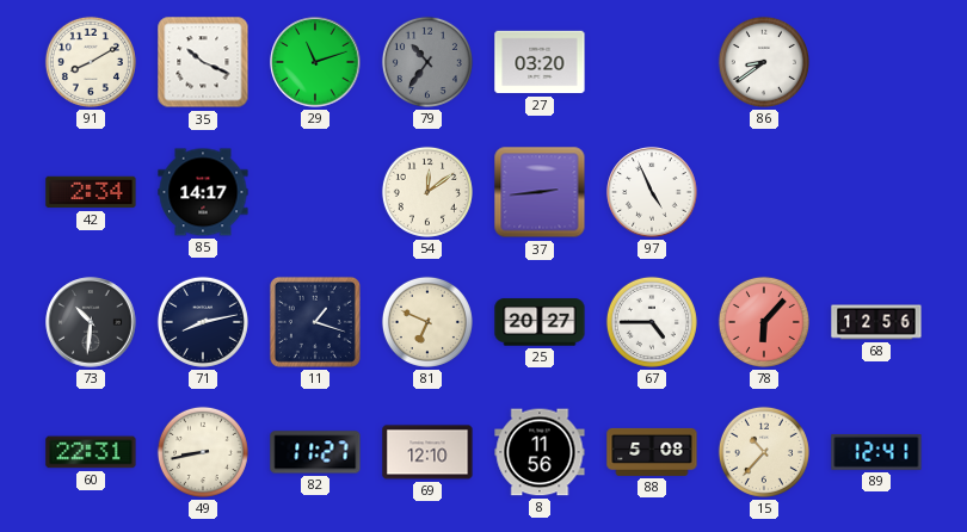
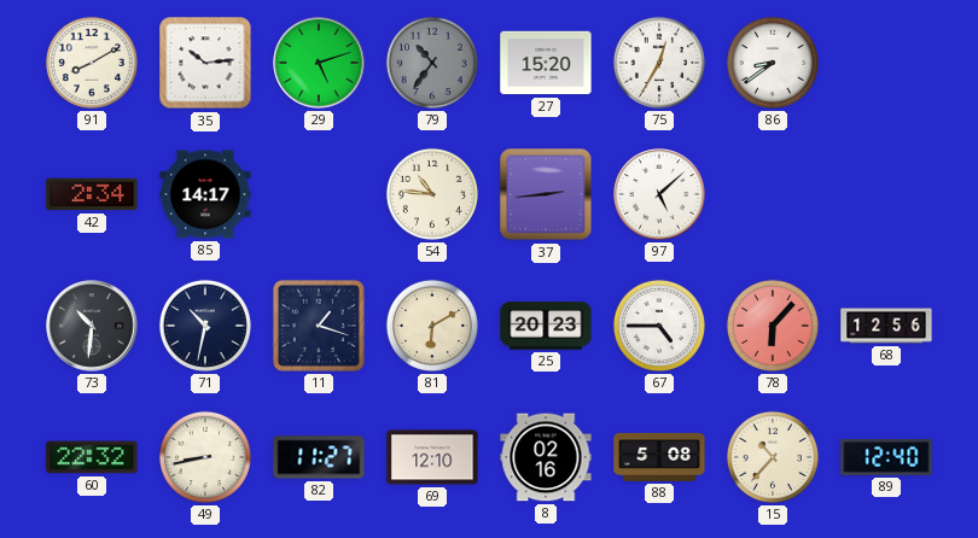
35: 10:19 -> 10:14 (205, 63)
29: 11:12 -> 5:12 (319, 63)
27: 03:20 -> 15:20 (546, 63)
75: none -> 12:35 (659, 63)
54: 12:09 -> 10:46 (432, 194)
97: 4:56 -> 5:08 (659, 194)
71: 8:13 -> 10:32 (205, 326)
81: 6:49 -> 6:10 (432, 326)
25: 20:27 -> 20:23 (546, 326)
60: 22:31 -> 22:32 (92, 457)
8: 11:56 -> 02:16 (546, 457)
89: 12:41 -> 12:40 (886, 458)
